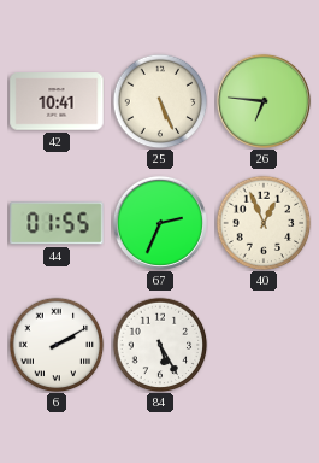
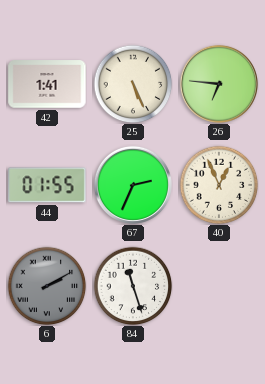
42: 10:41 -> 1:41 (47, 84)
6 dial: white -> grey (47, 286)
84: 5:25 -> 11:27 (133, 286)
